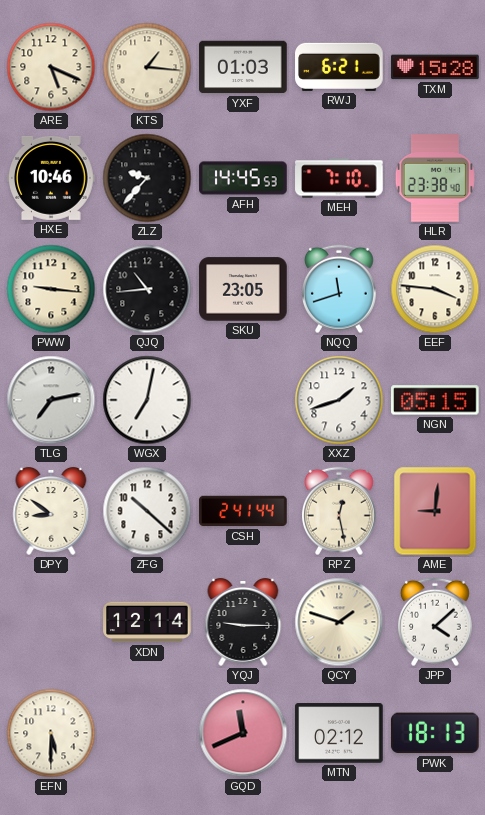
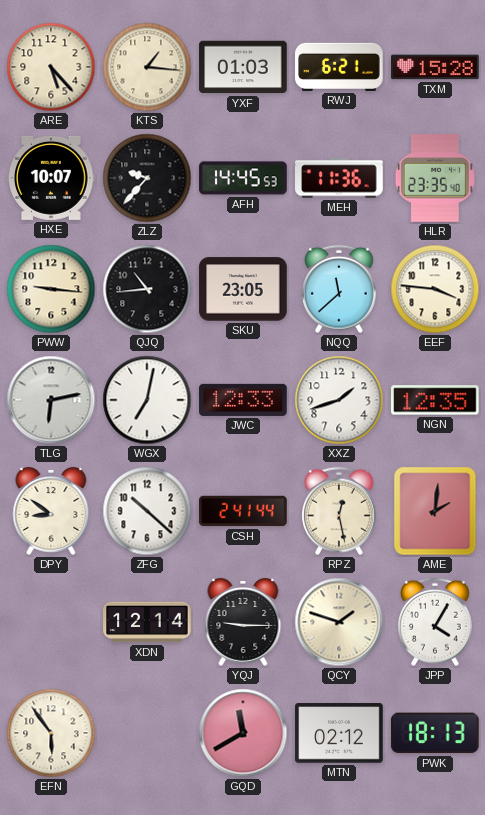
ARE: 5:19 -> 5:23 (51, 67)
HXE: 10:46 -> 10:07 (51, 178)
MEH: 7:10 -> 11:36 (339, 178)
HLR: 23:38 -> 23:35 (435, 178)
NQQ: 11:42 -> 11:38 (340, 289)
TLG: 7:13 -> 6:13 (51, 400)
JWC: none -> 12:33 (243, 400)
NGN: 05:15 -> 12:35 (435, 400)
AME: 9:01 -> 2:01 (435, 511)
JPP: 4:08 -> 4:05 (436, 622)
EFN: 5:30 -> 5:54 (51, 733)
GQD: 11:41 -> 11:40 (243, 733)
